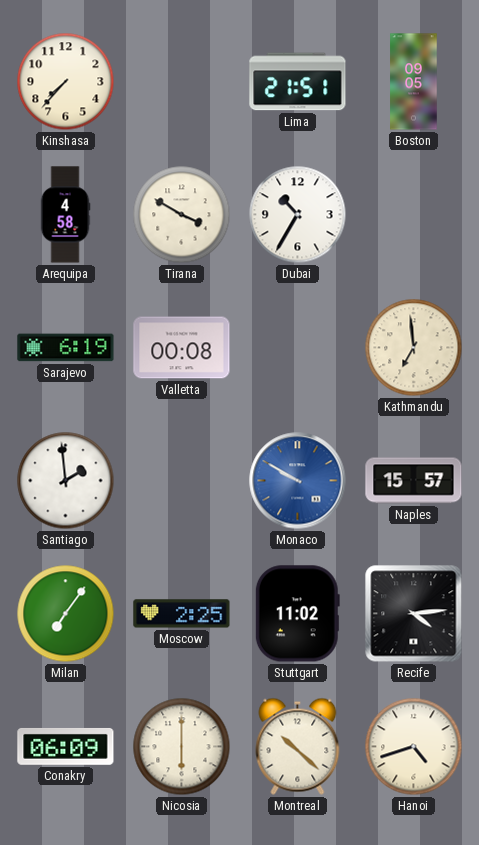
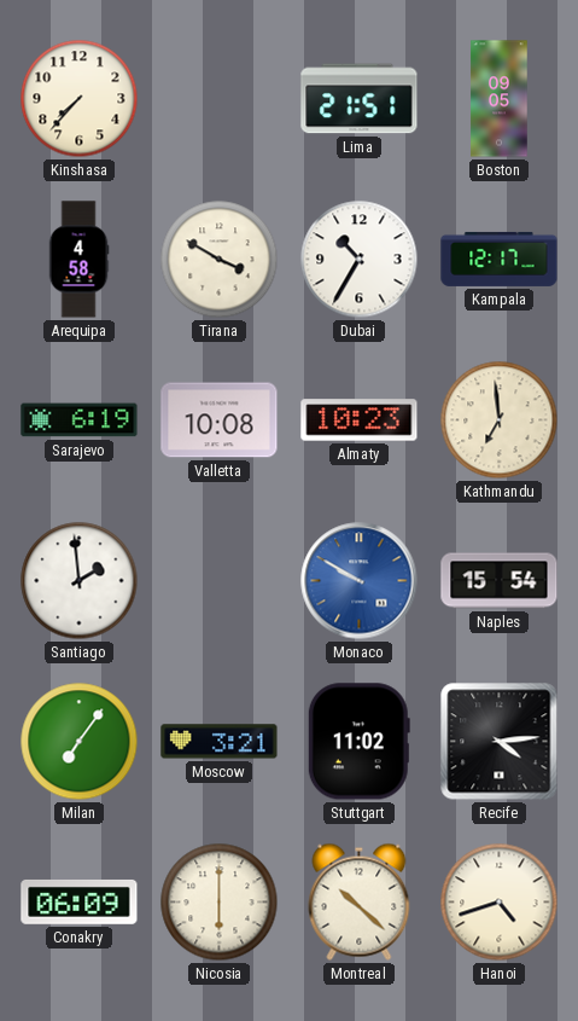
Kampala: none -> 12:17 (500, 259)
Valletta: 00:08 -> 10:08 (220, 420)
Almaty: none -> 10:23 (360, 420)
Naples: 15:57 -> 15:54 (500, 581)
Moscow: 2:25 -> 3:21 (220, 742)
